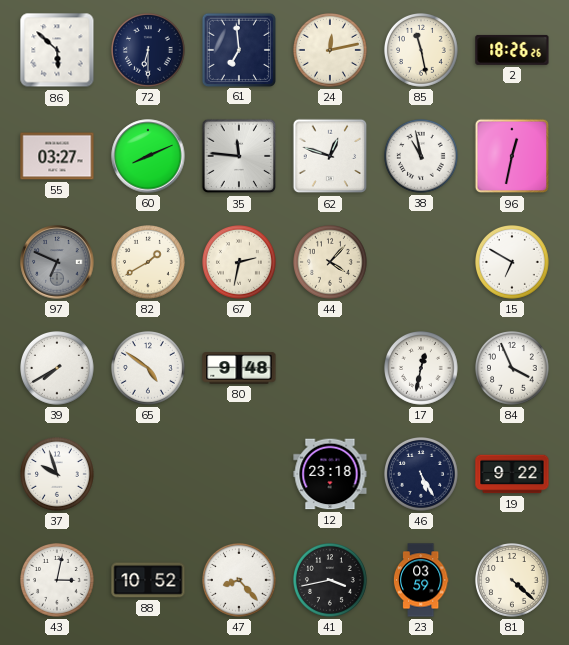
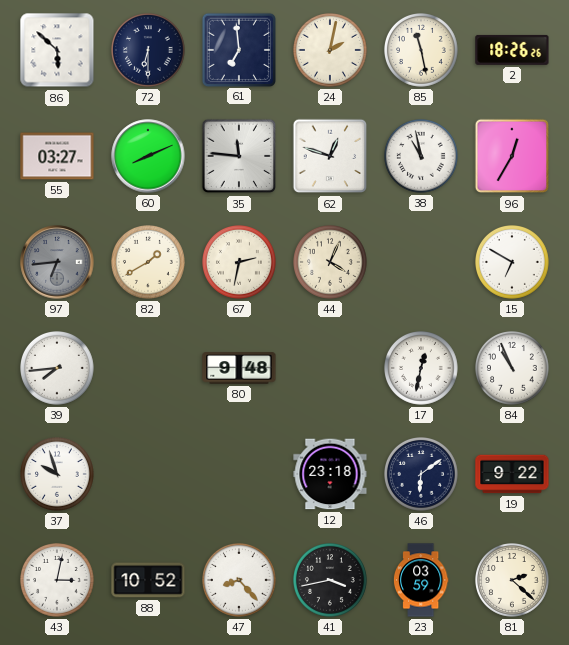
24: 12:13 -> 2:02 (331, 51)
96: 12:32 -> 12:35 (512, 156)
97: 6:49 -> 6:44 (57, 262)
44: 4:07 -> 4:04 (331, 263)
39: 7:40 -> 7:44 (58, 369)
65: 4:51 -> none (149, 369)
84: 3:56 -> 10:56 (513, 369)
46: 5:25 -> 6:09 (422, 475)
81: 4:22 -> 2:22 (513, 581)
